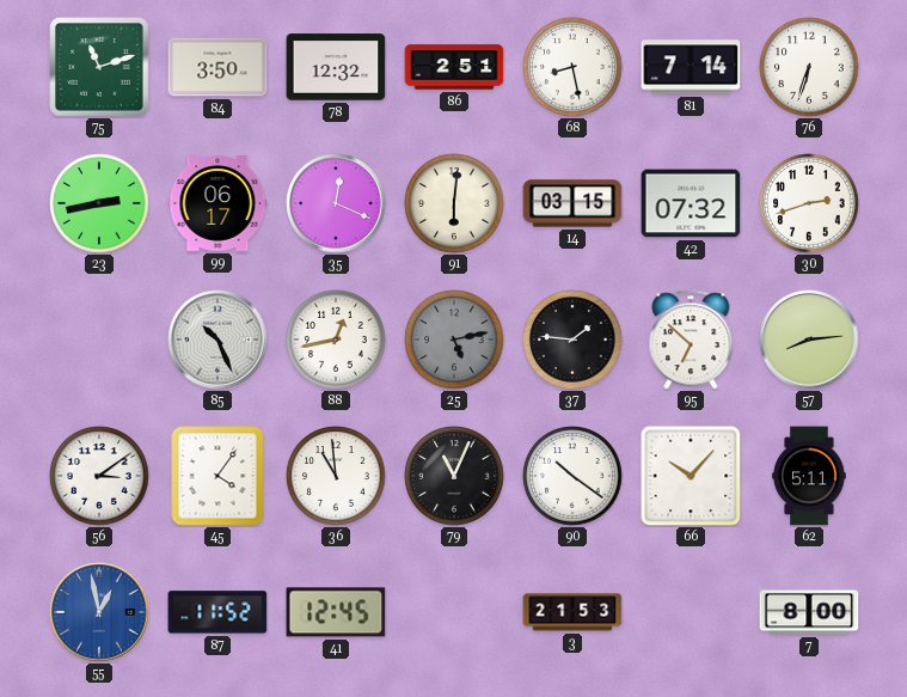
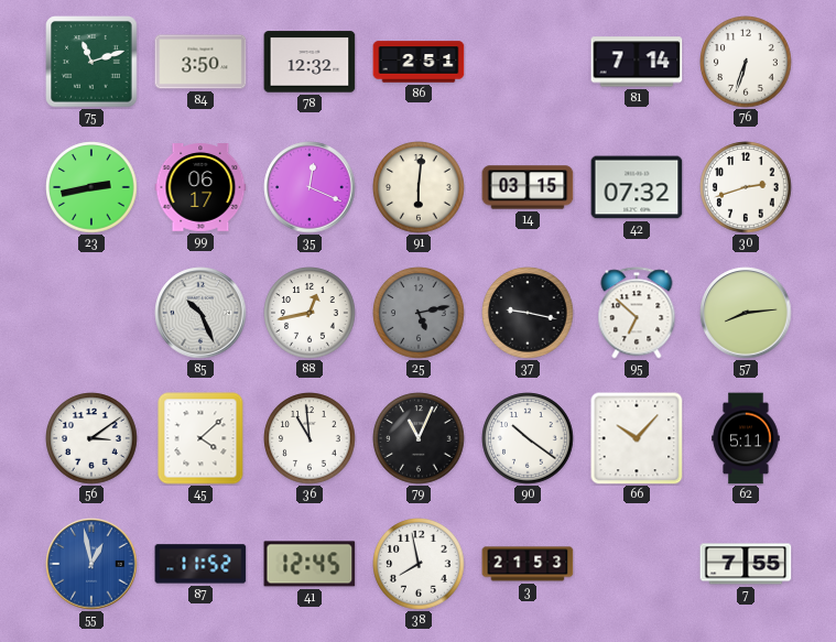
68: 8:28 -> none (572, 67)
37: 1:46 -> 9:17 (528, 313)
45: 4:06 -> 4:08 (200, 438)
38: none -> 7:58 (419, 564)
7: 8:00 -> 7:55 (746, 564)
